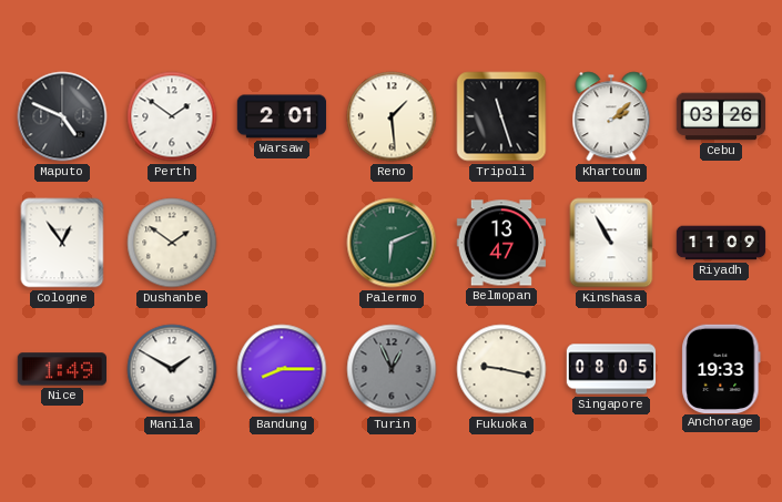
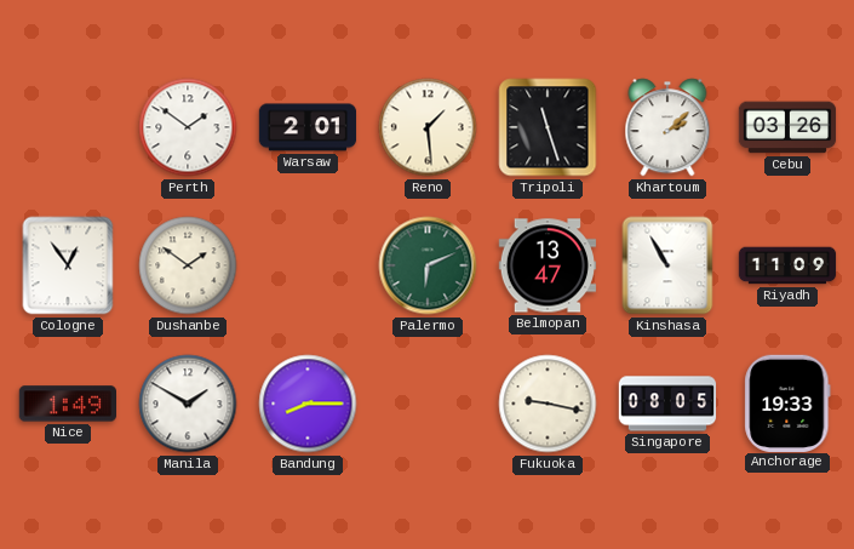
Maputo: 4:49 -> none (62, 116)
Turin: 12:56 -> none (392, 369)
